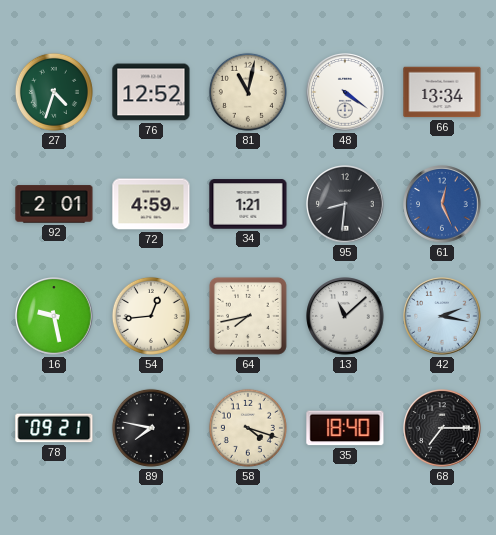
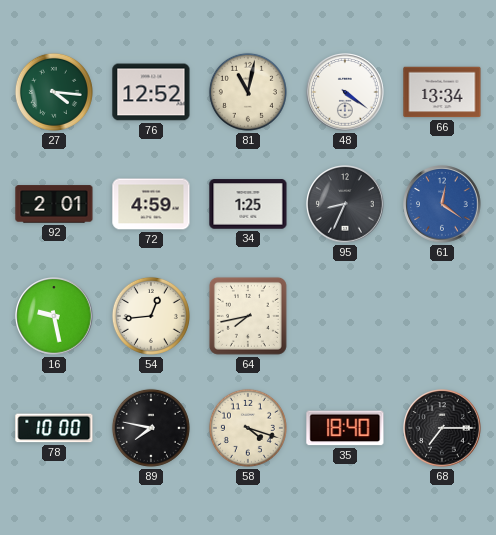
27: 4:33 -> 4:16 (54, 92)
34: 1:21 -> 1:25 (248, 204)
95: 8:31 -> 8:34 (345, 204)
61: 12:26 -> 12:21 (442, 204)
13: 11:08 -> none (345, 316)
42: 2:17 -> none (442, 316)
78: 09:21 -> 10:00 (54, 428)
